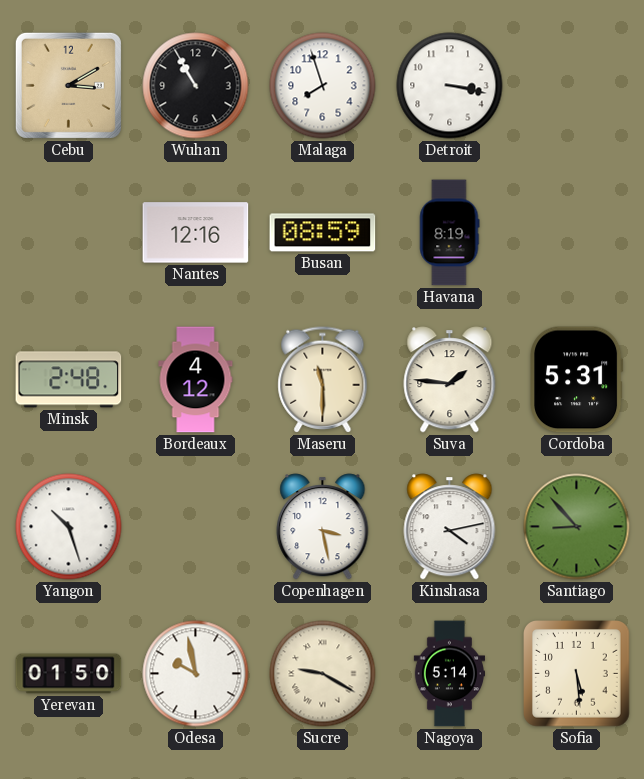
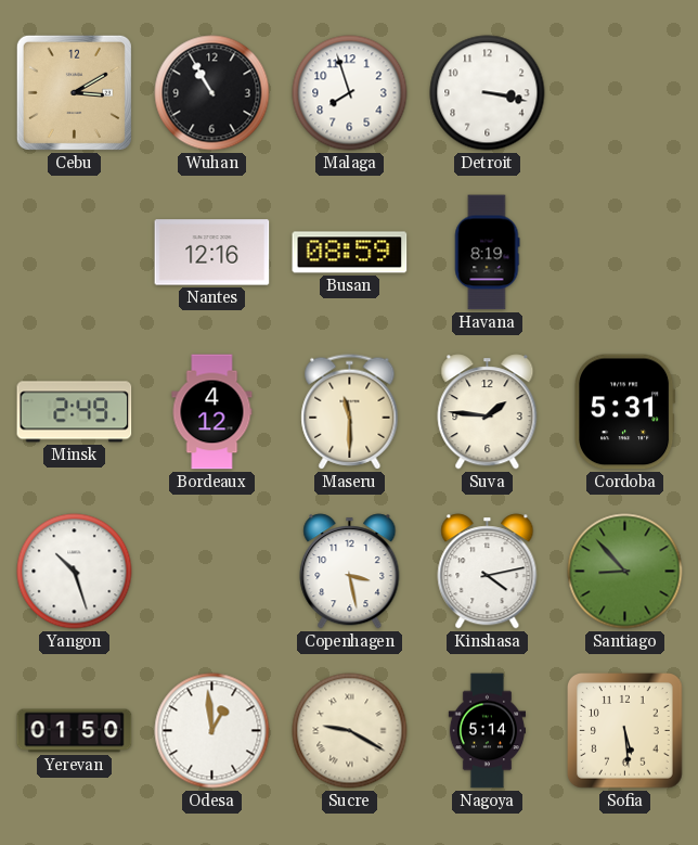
Minsk: 2:48 -> 2:49 (75, 412)
Odesa: 9:58 -> 12:59 (212, 731)
